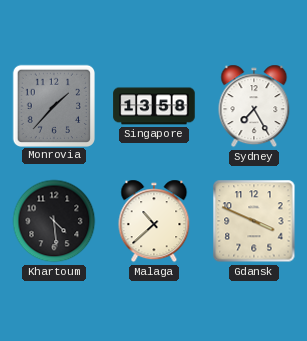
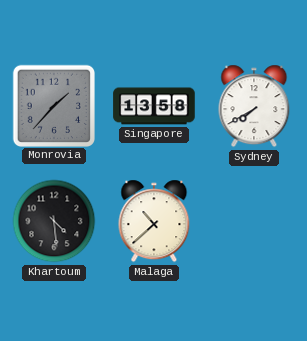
Sydney: 7:25 -> 7:40 (254, 106)
Gdansk: 3:49 -> none (254, 221)
